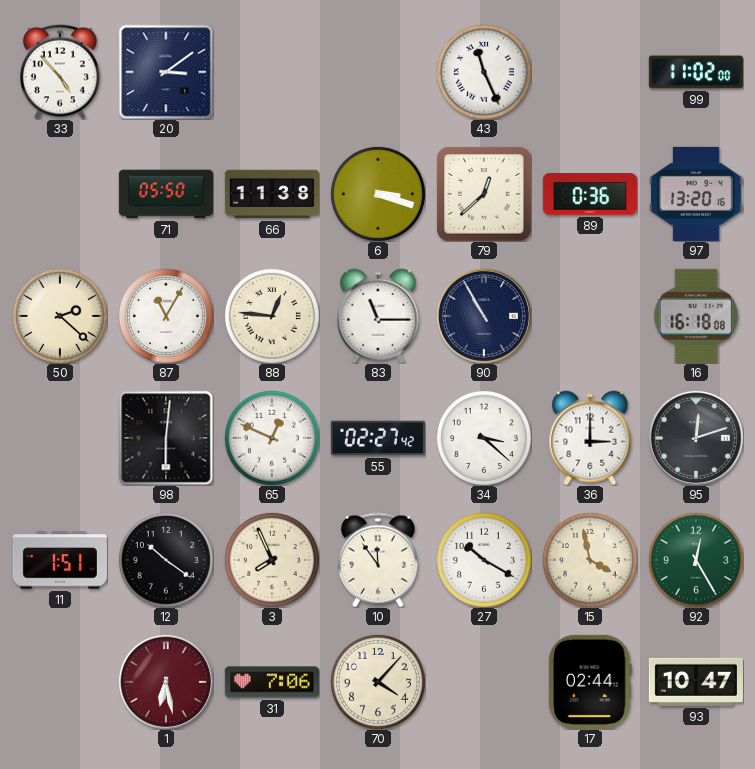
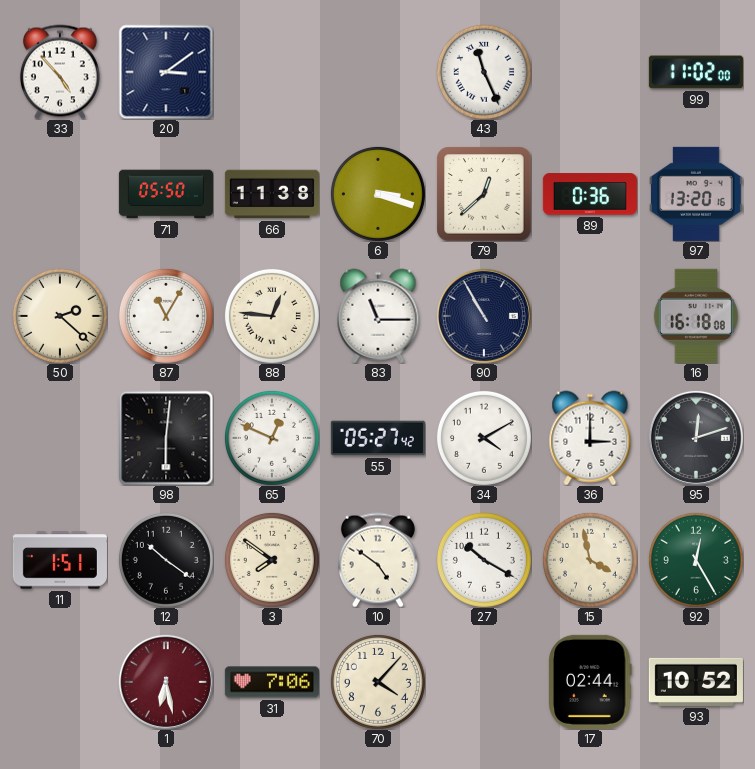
55: 02:27 -> 05:27 (378, 438)
34: 3:22 -> 4:10 (484, 438)
3: 7:56 -> 7:51 (272, 560)
10: 11:54 -> 4:51 (378, 560)
93: 10:47 -> 10:52 (696, 682)
